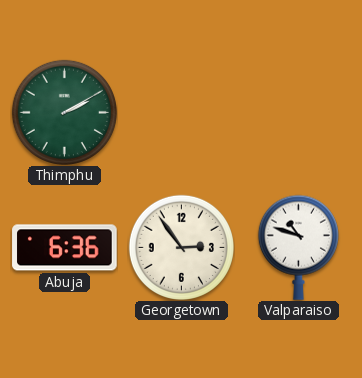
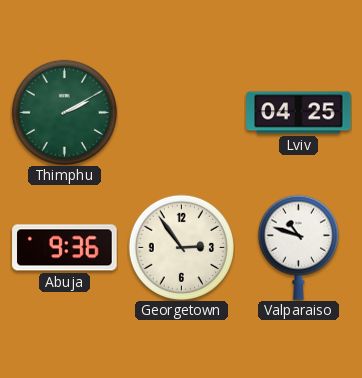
Lviv: none -> 04:25 (299, 113)
Abuja: 6:36 -> 9:36 (65, 248)
